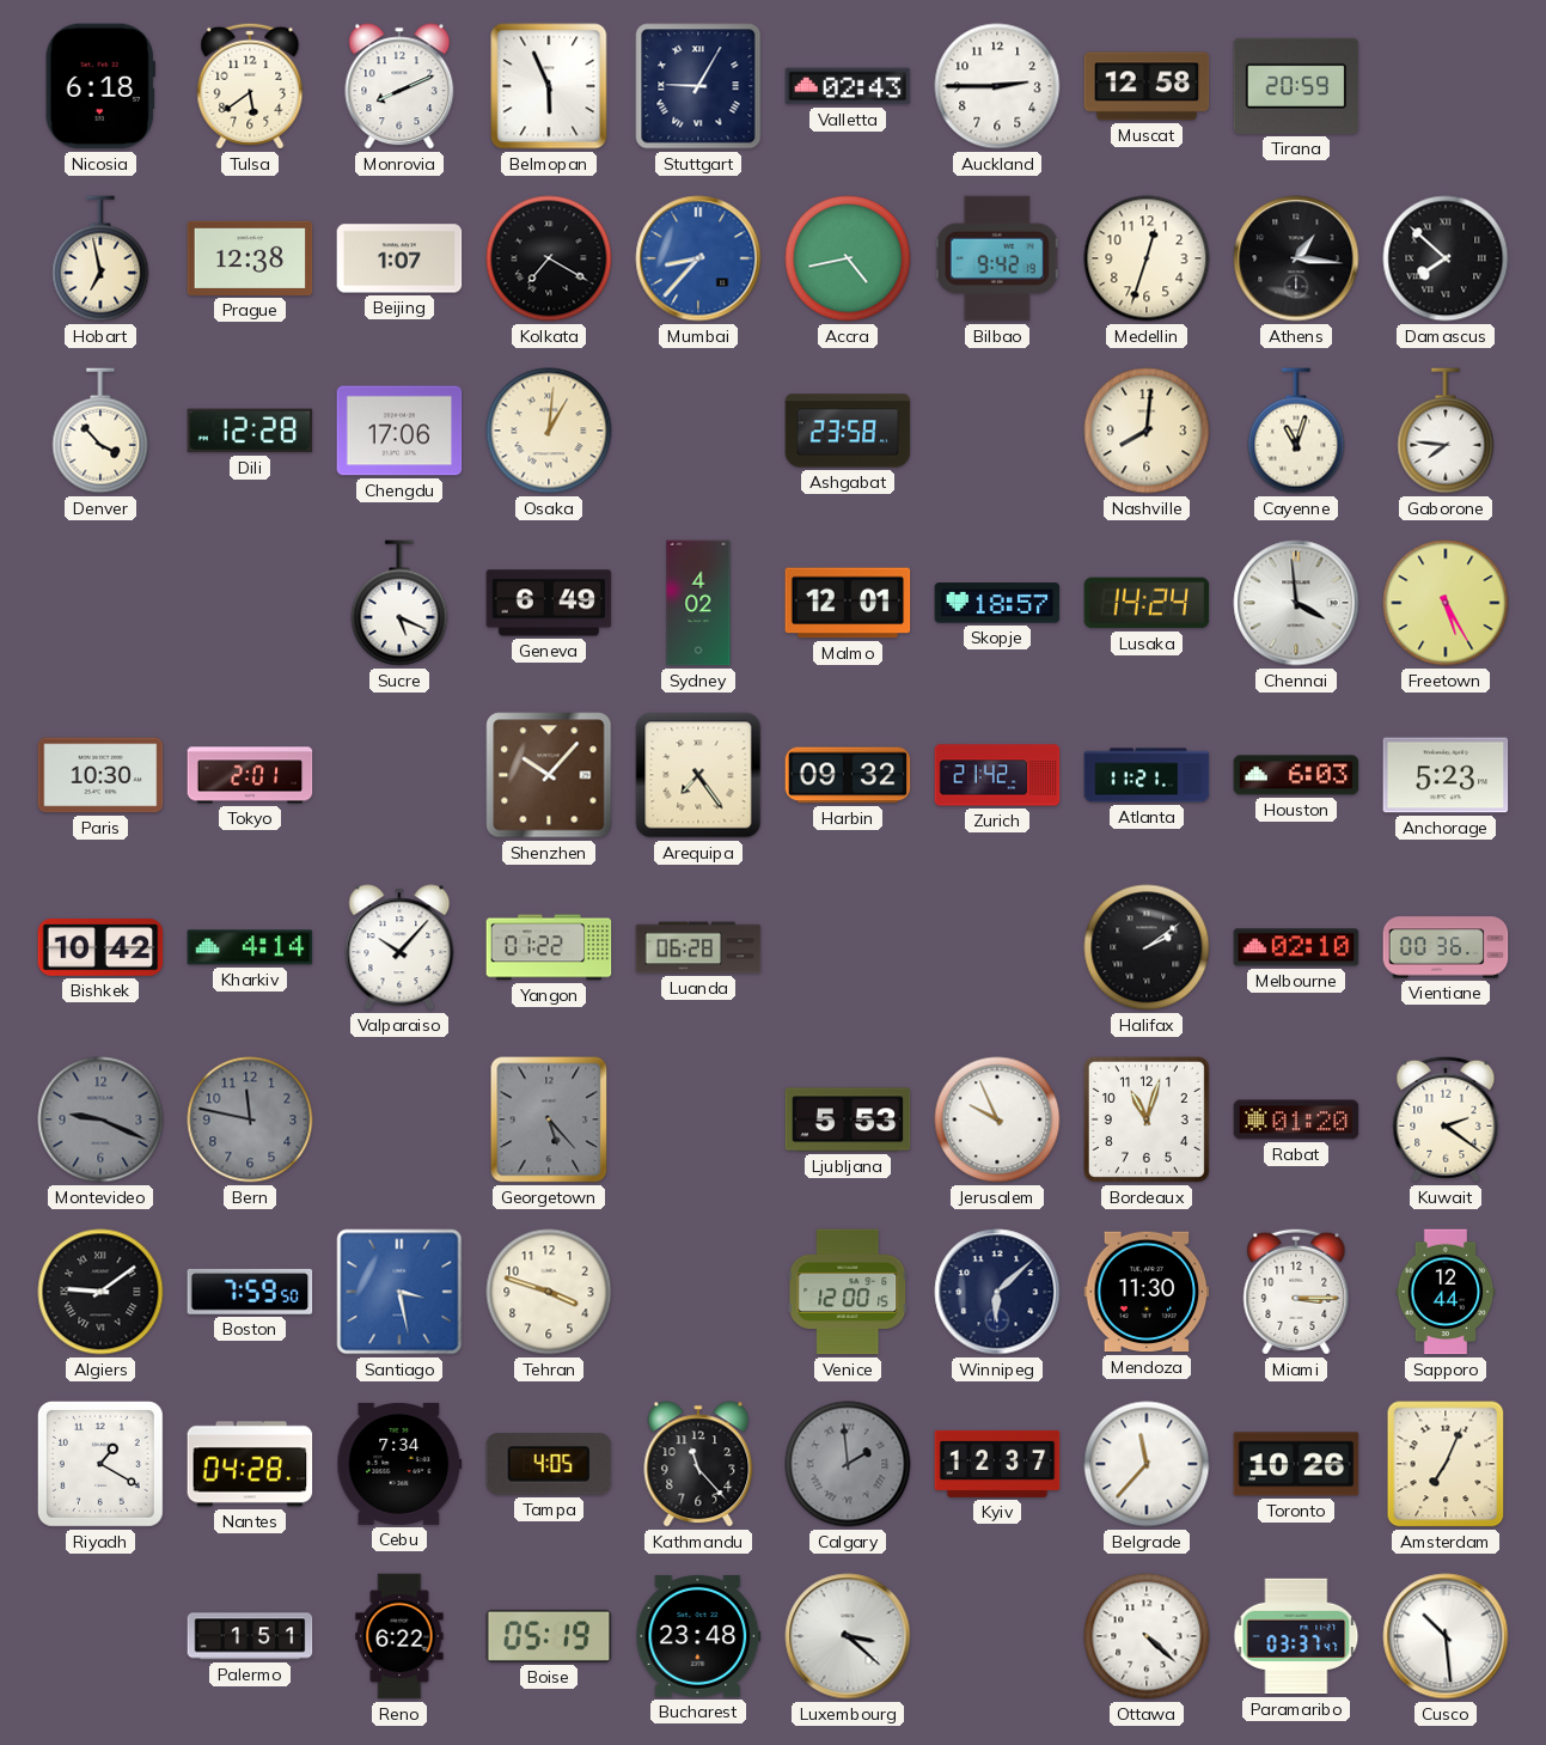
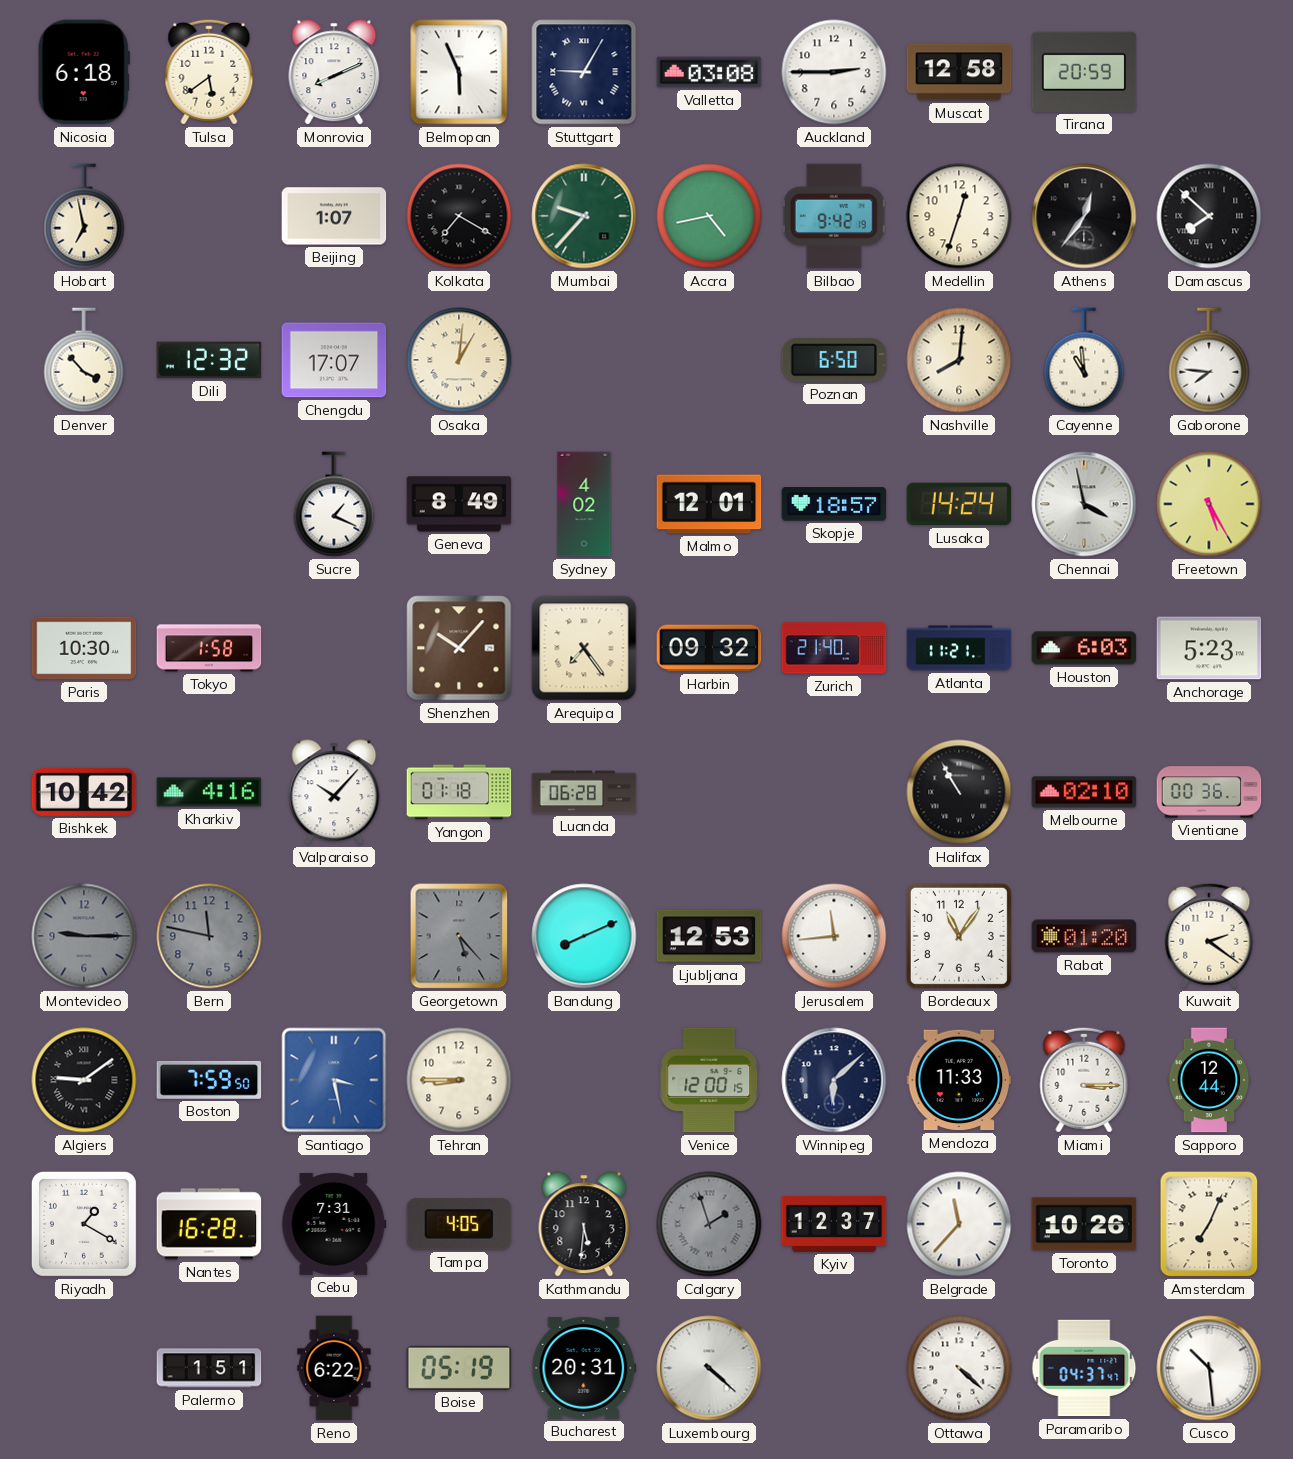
Valletta: 02:43 -> 03:08 (709, 72)
Prague: 12:38 -> none (250, 258)
Mumbai: 8:37 -> 9:37 (584, 216)
Mumbai dial: blue -> green (584, 216)
Athens: 1:16 -> 12:36 (1084, 216)
Dili: 12:28 -> 12:32 (209, 360)
Chengdu: 17:06 -> 17:07 (334, 360)
Ashgabat: 23:58 -> none (848, 431)
Poznan: none -> 6:50 (834, 361)
Cayenne: 11:03 -> 10:59 (1084, 360)
Sucre: 5:19 -> 1:19 (334, 504)
Geneva: 6:49 -> 8:49 (459, 504)
Chennai: 3:59 -> 3:58 (1084, 504)
Tokyo: 2:01 -> 1:58 (209, 648)
Zurich: 21:42 -> 21:40 (834, 648)
Kharkiv: 4:14 -> 4:16 (209, 792)
Yangon: 01:22 -> 01:18 (459, 792)
Halifax: 2:09 -> 10:55 (959, 792)
Montevideo: 9:19 -> 9:15 (84, 936)
Bandung: none -> 8:11 (584, 936)
Ljubljana: 5:53 -> 12:53 (709, 936)
Jerusalem: 9:56 -> 11:44 (834, 936)
Bordeaux: 11:03 -> 11:06 (959, 936)
Tehran: 3:48 -> 8:45 (459, 1080)
Mendoza: 11:30 -> 11:33 (959, 1080)
Nantes: 04:28 -> 16:28 (209, 1224)
Cebu: 7:34 -> 7:31 (334, 1224)
Kathmandu: 11:23 -> 5:31 (584, 1224)
Calgary: 1:59 -> 1:57 (709, 1224)
Bucharest: 23:48 -> 20:31 (584, 1368)
Luxembourg: 3:22 -> 4:22 (709, 1368)
Paramaribo: 03:37 -> 04:37 (1084, 1368)
